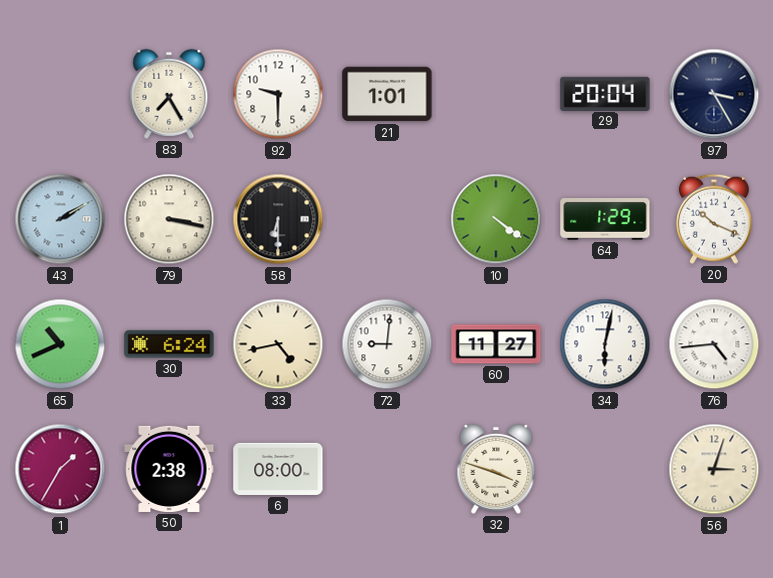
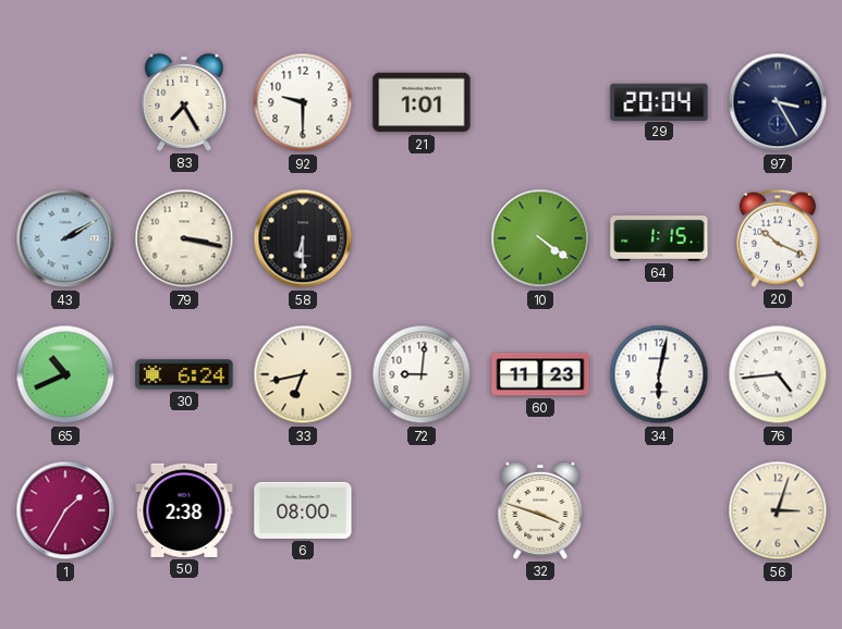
64: 1:29 -> 1:15 (659, 239)
33: 4:43 -> 6:43 (303, 374)
60: 11:27 -> 11:23 (540, 374)
